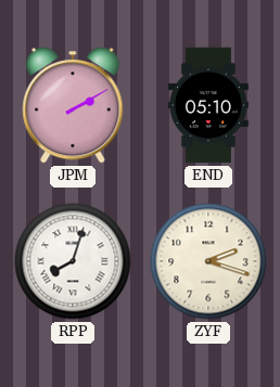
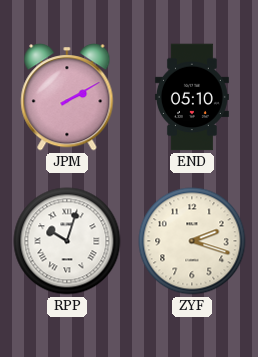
RPP: 8:03 -> 10:03 (67, 241)
